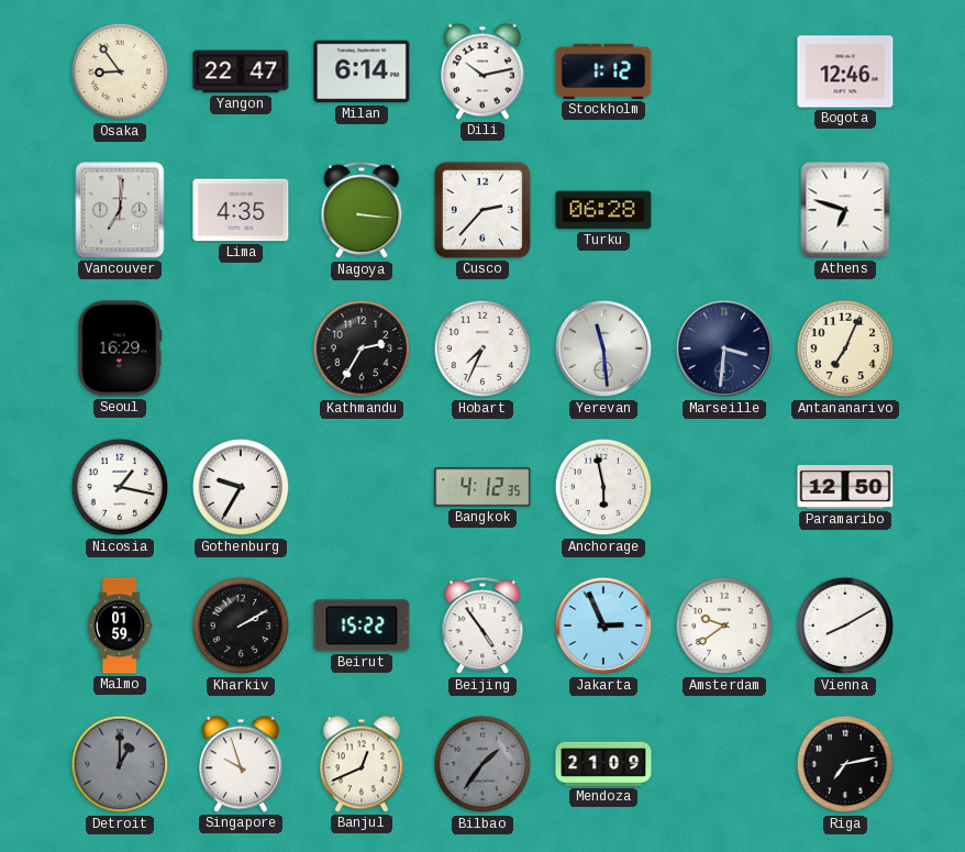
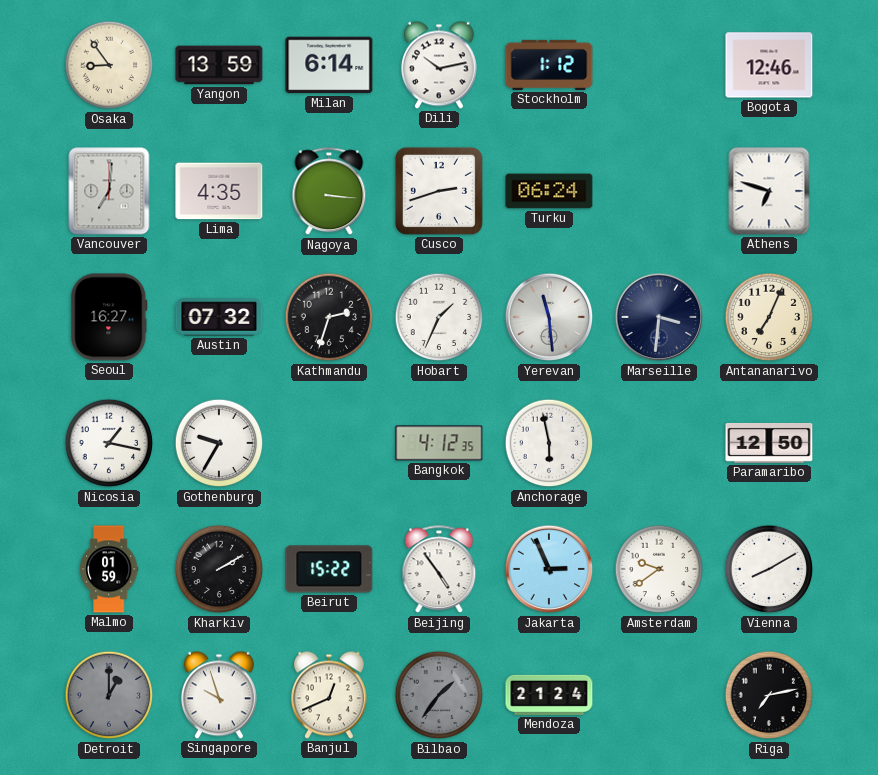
Yangon: 22:47 -> 13:59 (219, 65)
Cusco: 2:37 -> 2:42 (439, 191)
Turku: 06:28 -> 06:24 (549, 191)
Seoul: 16:29 -> 16:27 (109, 317)
Austin: none -> 07:32 (219, 317)
Kathmandu: 2:35 -> 2:33 (329, 317)
Hobart: 7:34 -> 1:34 (439, 317)
Mendoza: 21:09 -> 21:24 (549, 695)
